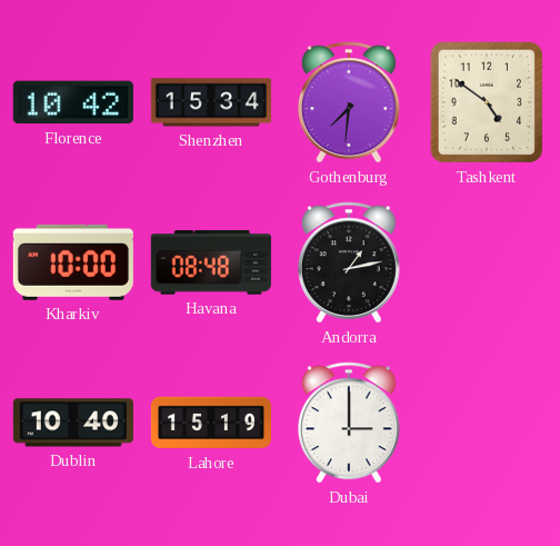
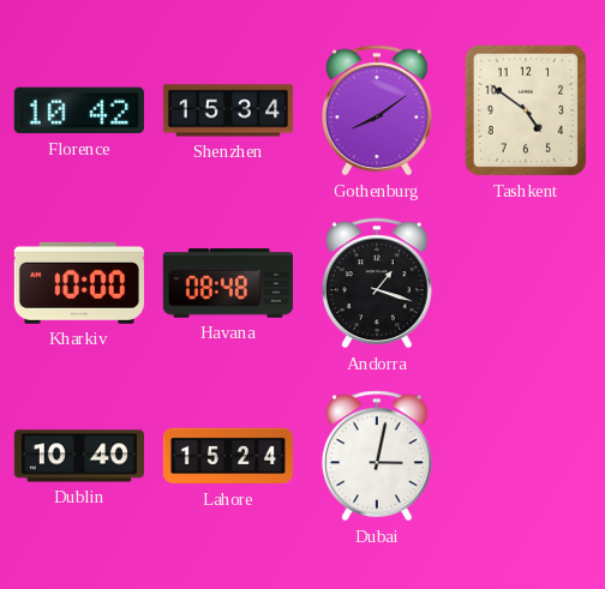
Gothenburg: 7:31 -> 8:09 (377, 110)
Andorra: 1:13 -> 1:18 (377, 283)
Lahore: 15:19 -> 15:24 (228, 456)
Dubai: 3:00 -> 3:02 (377, 456)
